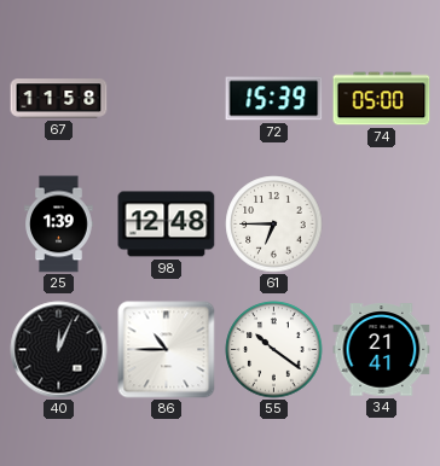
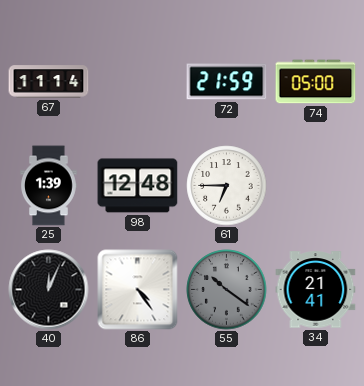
67: 11:58 -> 11:14 (49, 82)
72: 15:39 -> 21:59 (227, 82)
86: 10:45 -> 4:24 (138, 290)
55 dial: white -> grey (227, 290)
